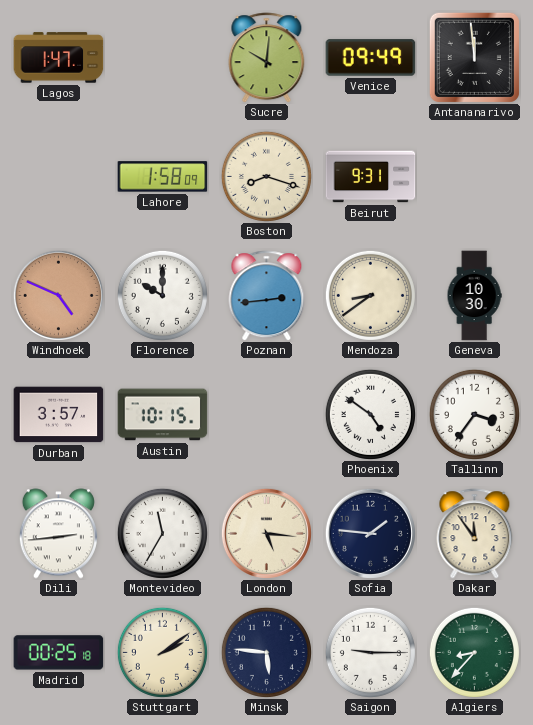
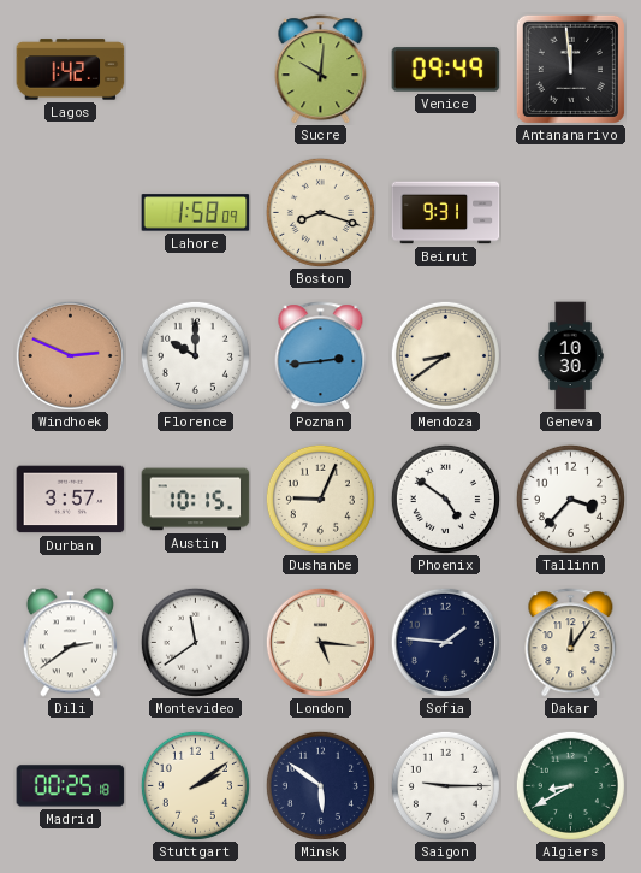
Lagos: 1:47 -> 1:42 (71, 70)
Windhoek: 4:49 -> 2:49 (70, 355)
Dushanbe: none -> 9:04 (320, 499)
Tallinn: 3:36 -> 3:37 (570, 499)
Dili: 2:44 -> 2:39 (70, 643)
Montevideo: 11:35 -> 11:39 (195, 642)
Dakar: 11:54 -> 12:06 (571, 643)
Minsk: 5:46 -> 5:51 (320, 785)
Algiers: 8:37 -> 8:40 (570, 785)
